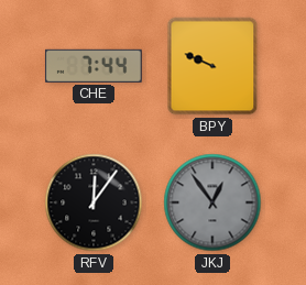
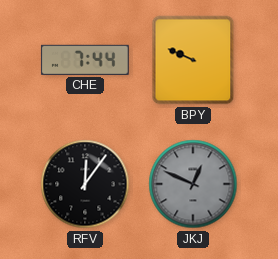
JKJ: 12:54 -> 12:49 (193, 184)
